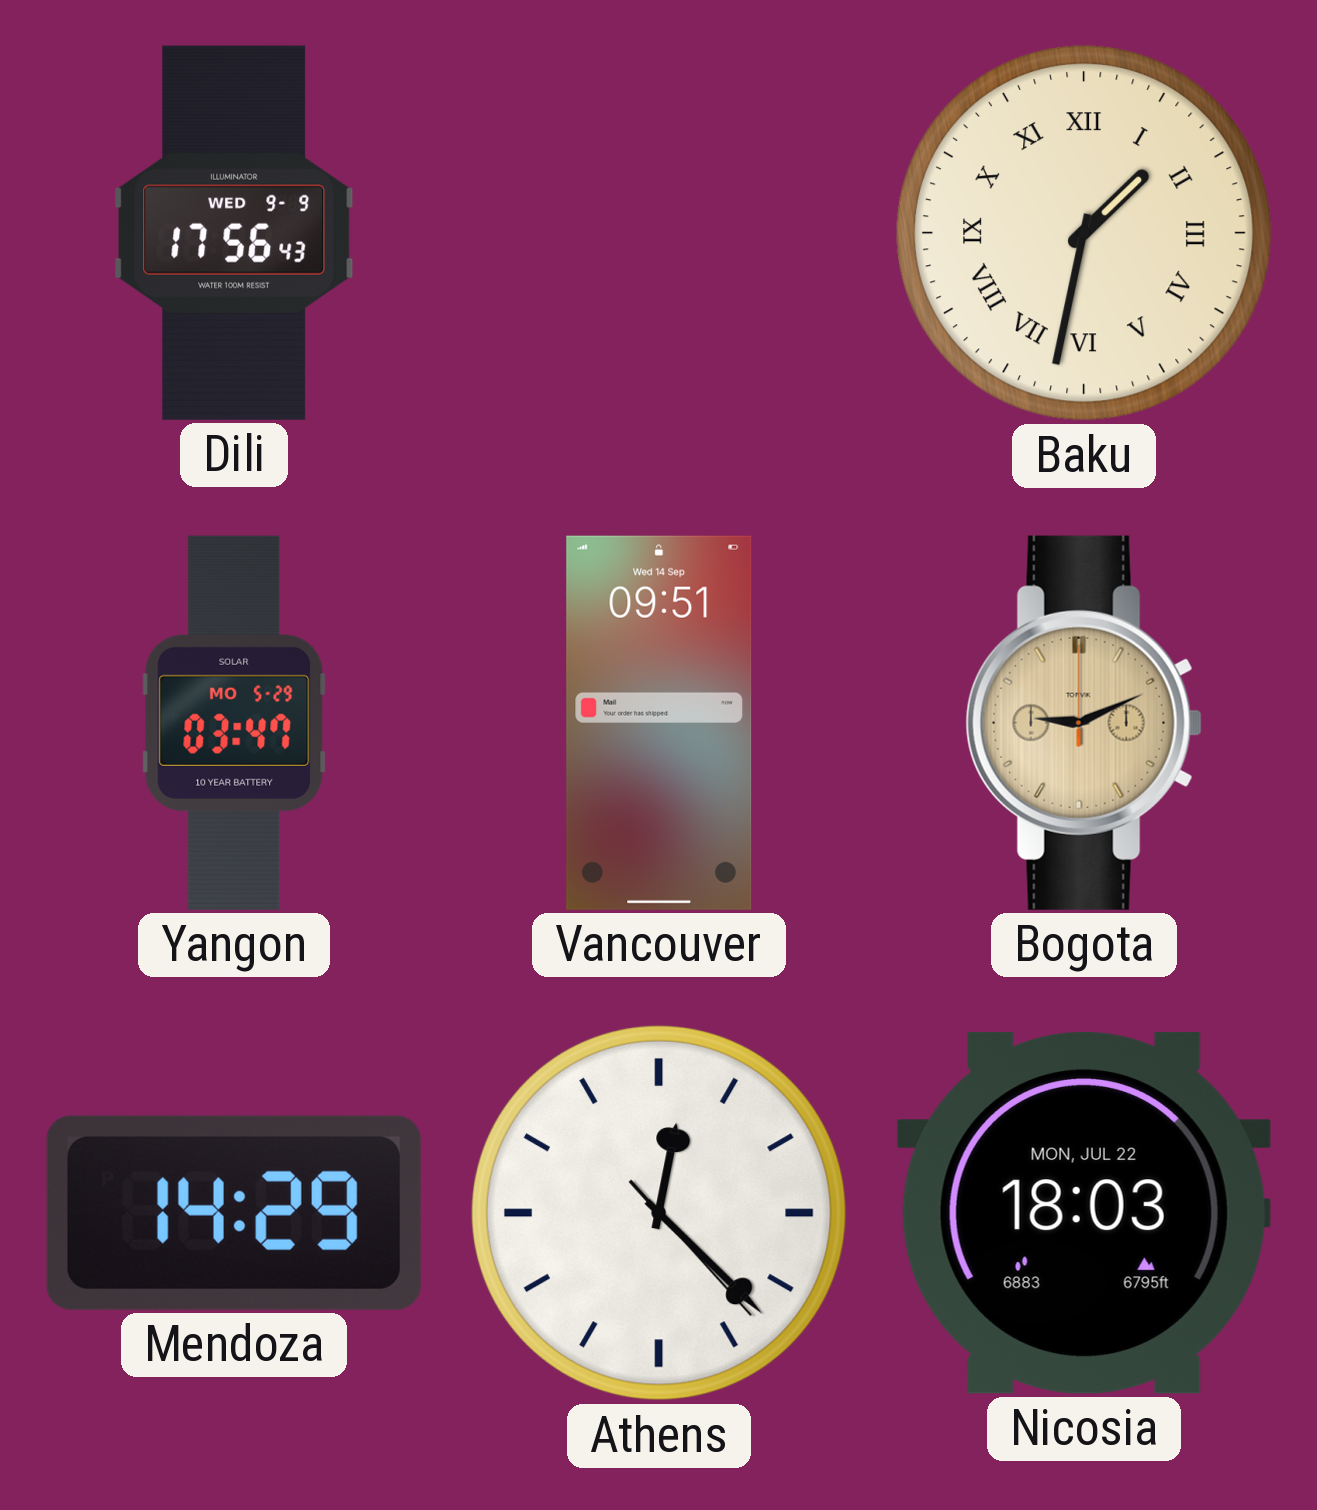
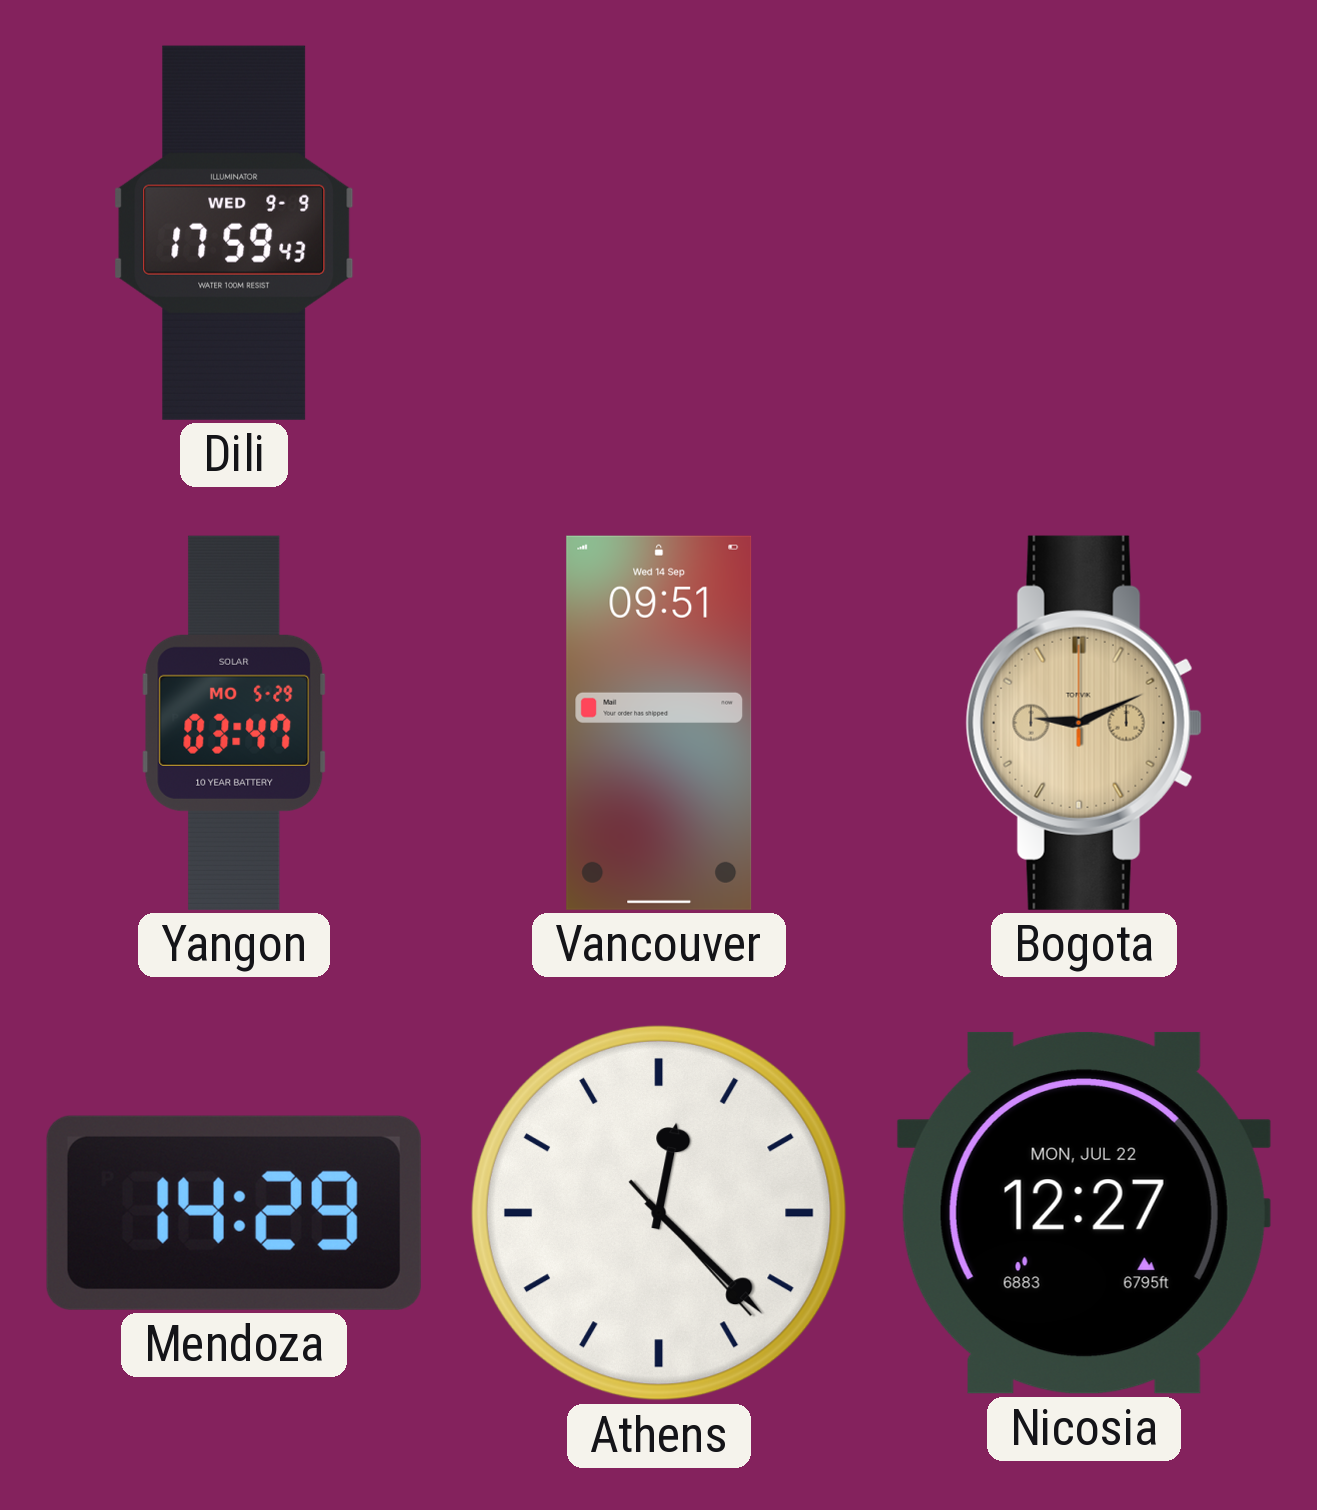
Dili: 17:56 -> 17:59 (234, 233)
Baku: 1:32 -> none (1084, 233)
Nicosia: 18:03 -> 12:27 (1084, 1213)
